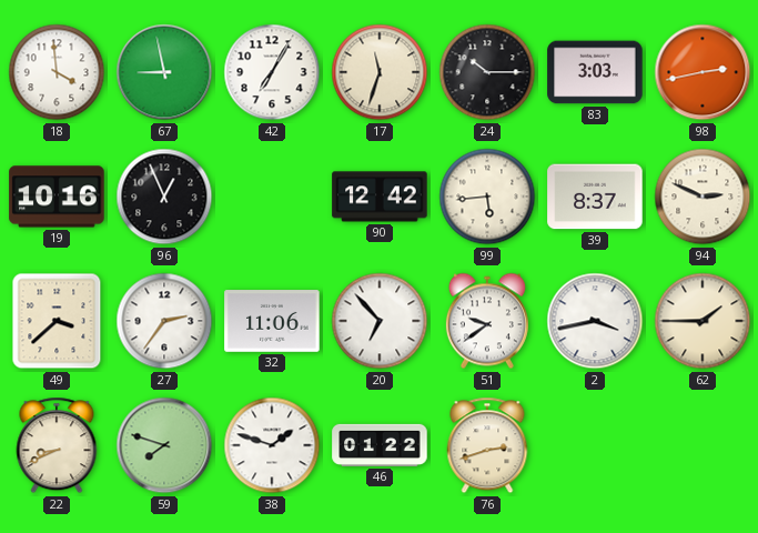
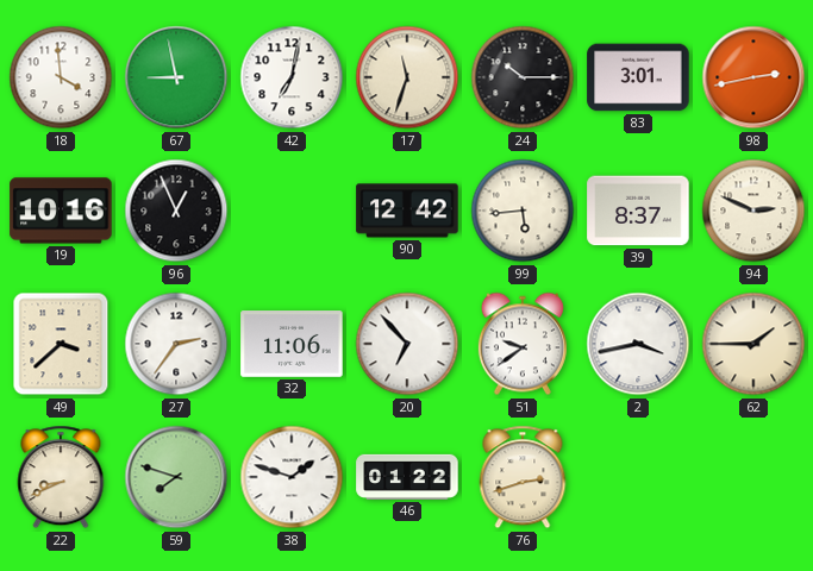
42: 7:05 -> 7:02 (292, 77)
83: 3:03 -> 3:01 (638, 77)
